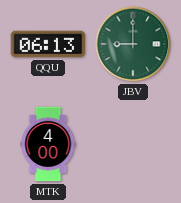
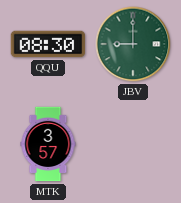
QQU: 06:13 -> 08:30 (48, 44)
MTK: 4:00 -> 3:57 (48, 144)
